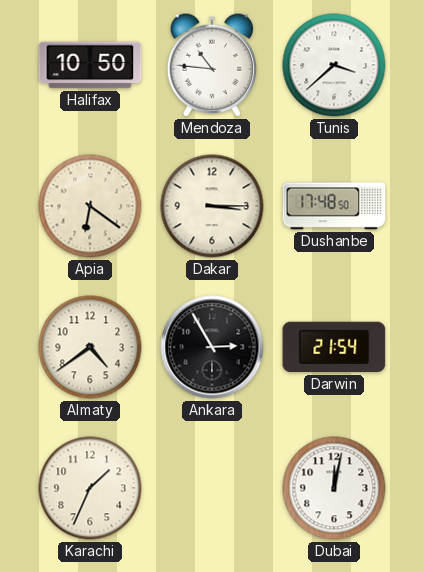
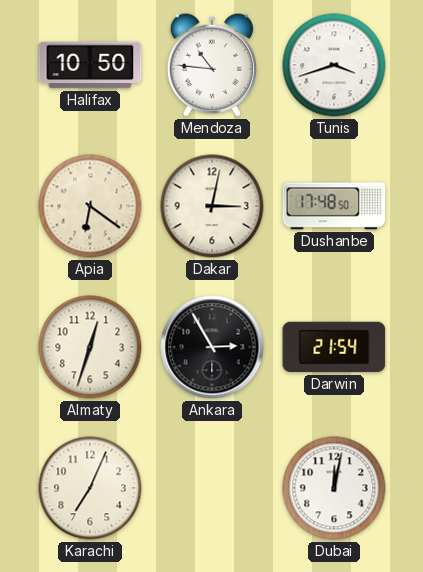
Tunis: 3:38 -> 3:42 (334, 65)
Dakar: 3:15 -> 3:02 (212, 206)
Almaty: 4:39 -> 12:33 (90, 347)
Karachi: 1:34 -> 7:04 (90, 488)
